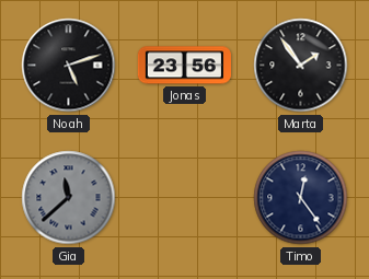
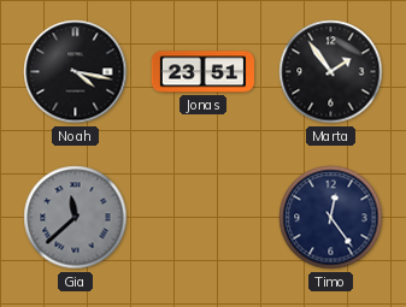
Noah: 5:12 -> 4:17 (76, 72)
Jonas: 23:56 -> 23:51 (202, 72)
